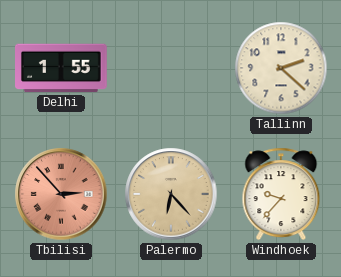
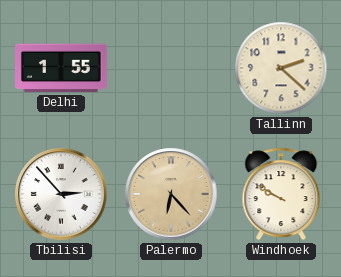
Tbilisi dial: salmon -> white (61, 194)
Windhoek: 9:37 -> 9:50 (281, 194)
